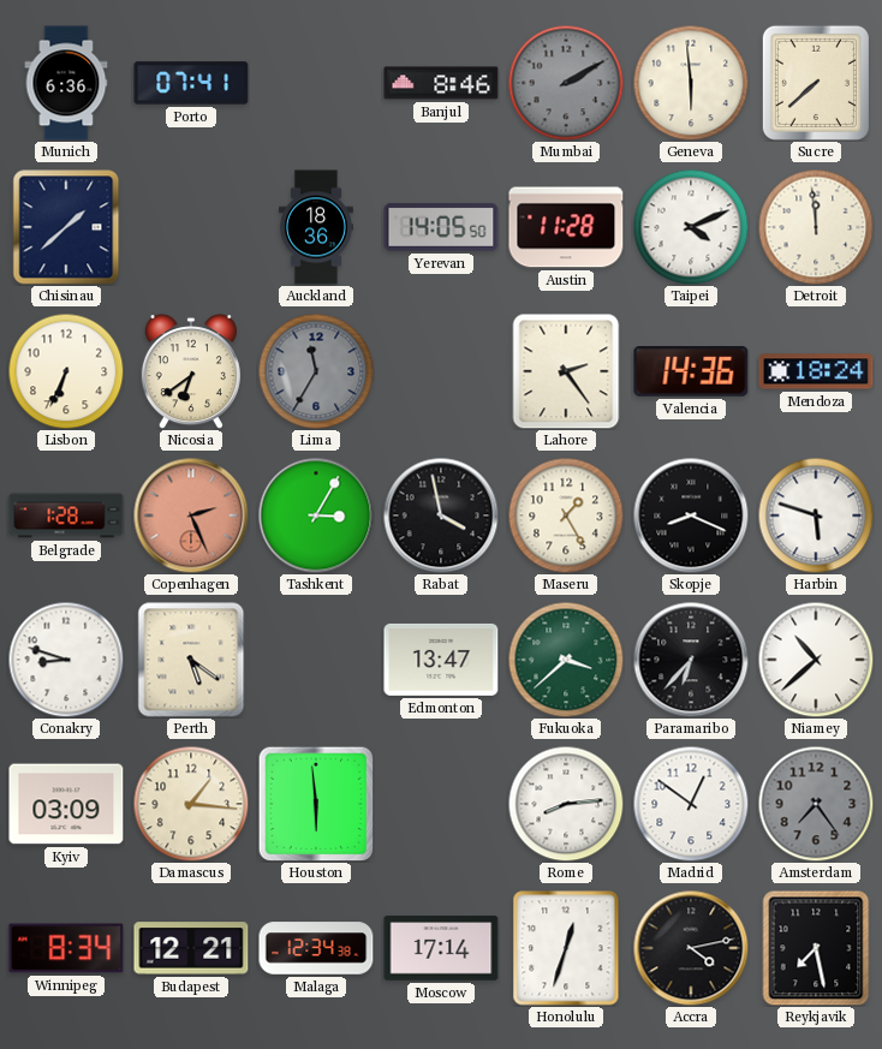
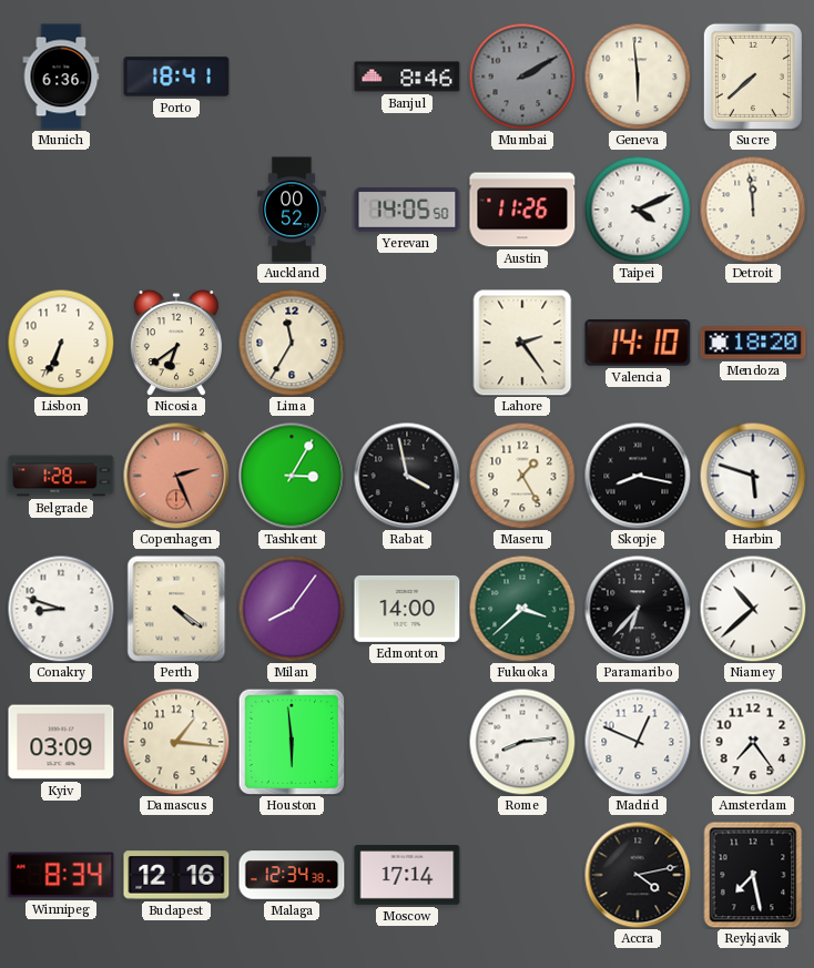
Porto: 07:41 -> 18:41 (176, 77)
Chisinau: 1:38 -> none (66, 227)
Auckland: 18:36 -> 00:52 (292, 210)
Austin: 11:28 -> 11:26 (522, 210)
Lima dial: grey -> cream (292, 343)
Valencia: 14:36 -> 14:10 (638, 344)
Mendoza: 18:24 -> 18:20 (753, 343)
Skopje: 8:19 -> 8:17 (638, 476)
Perth: 5:21 -> 4:21 (176, 609)
Milan: none -> 8:06 (292, 609)
Edmonton: 13:47 -> 14:00 (407, 609)
Madrid: 12:51 -> 12:49 (638, 742)
Amsterdam dial: grey -> white (753, 742)
Budapest: 12:21 -> 12:16 (176, 875)
Honolulu: 12:33 -> none (566, 948)
